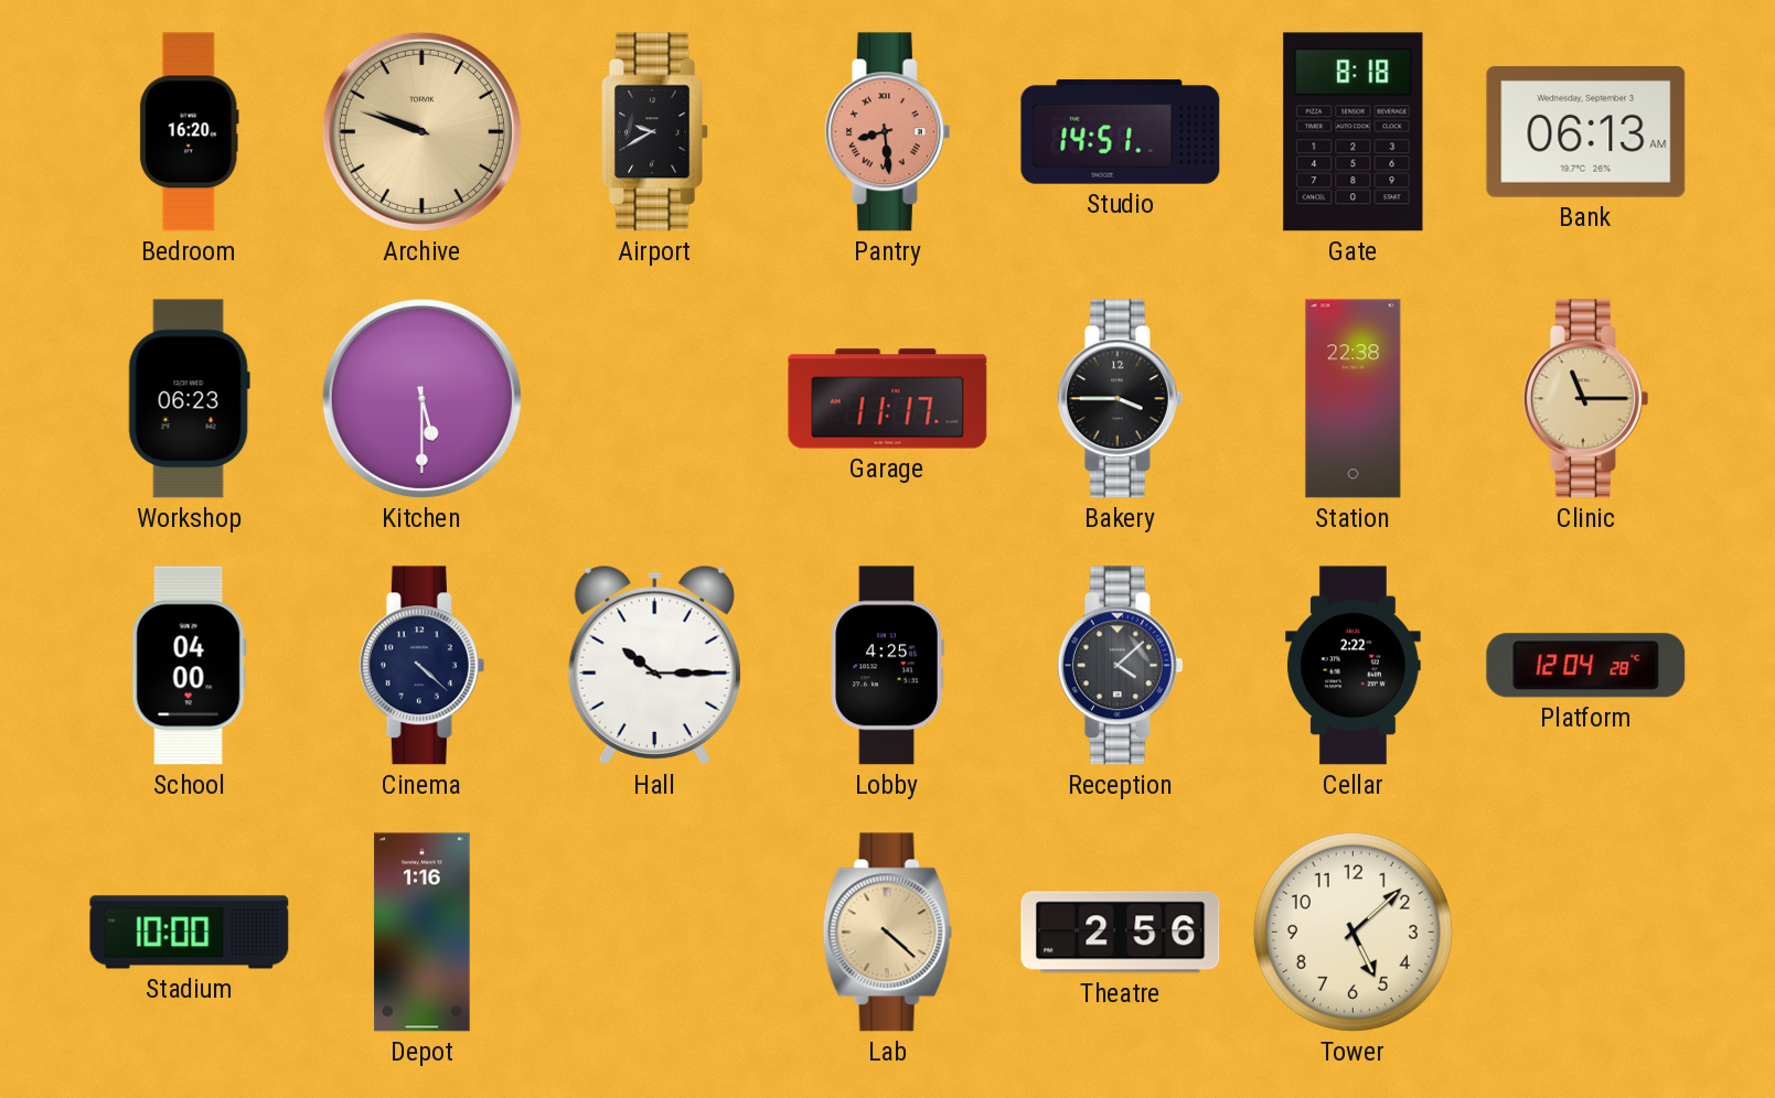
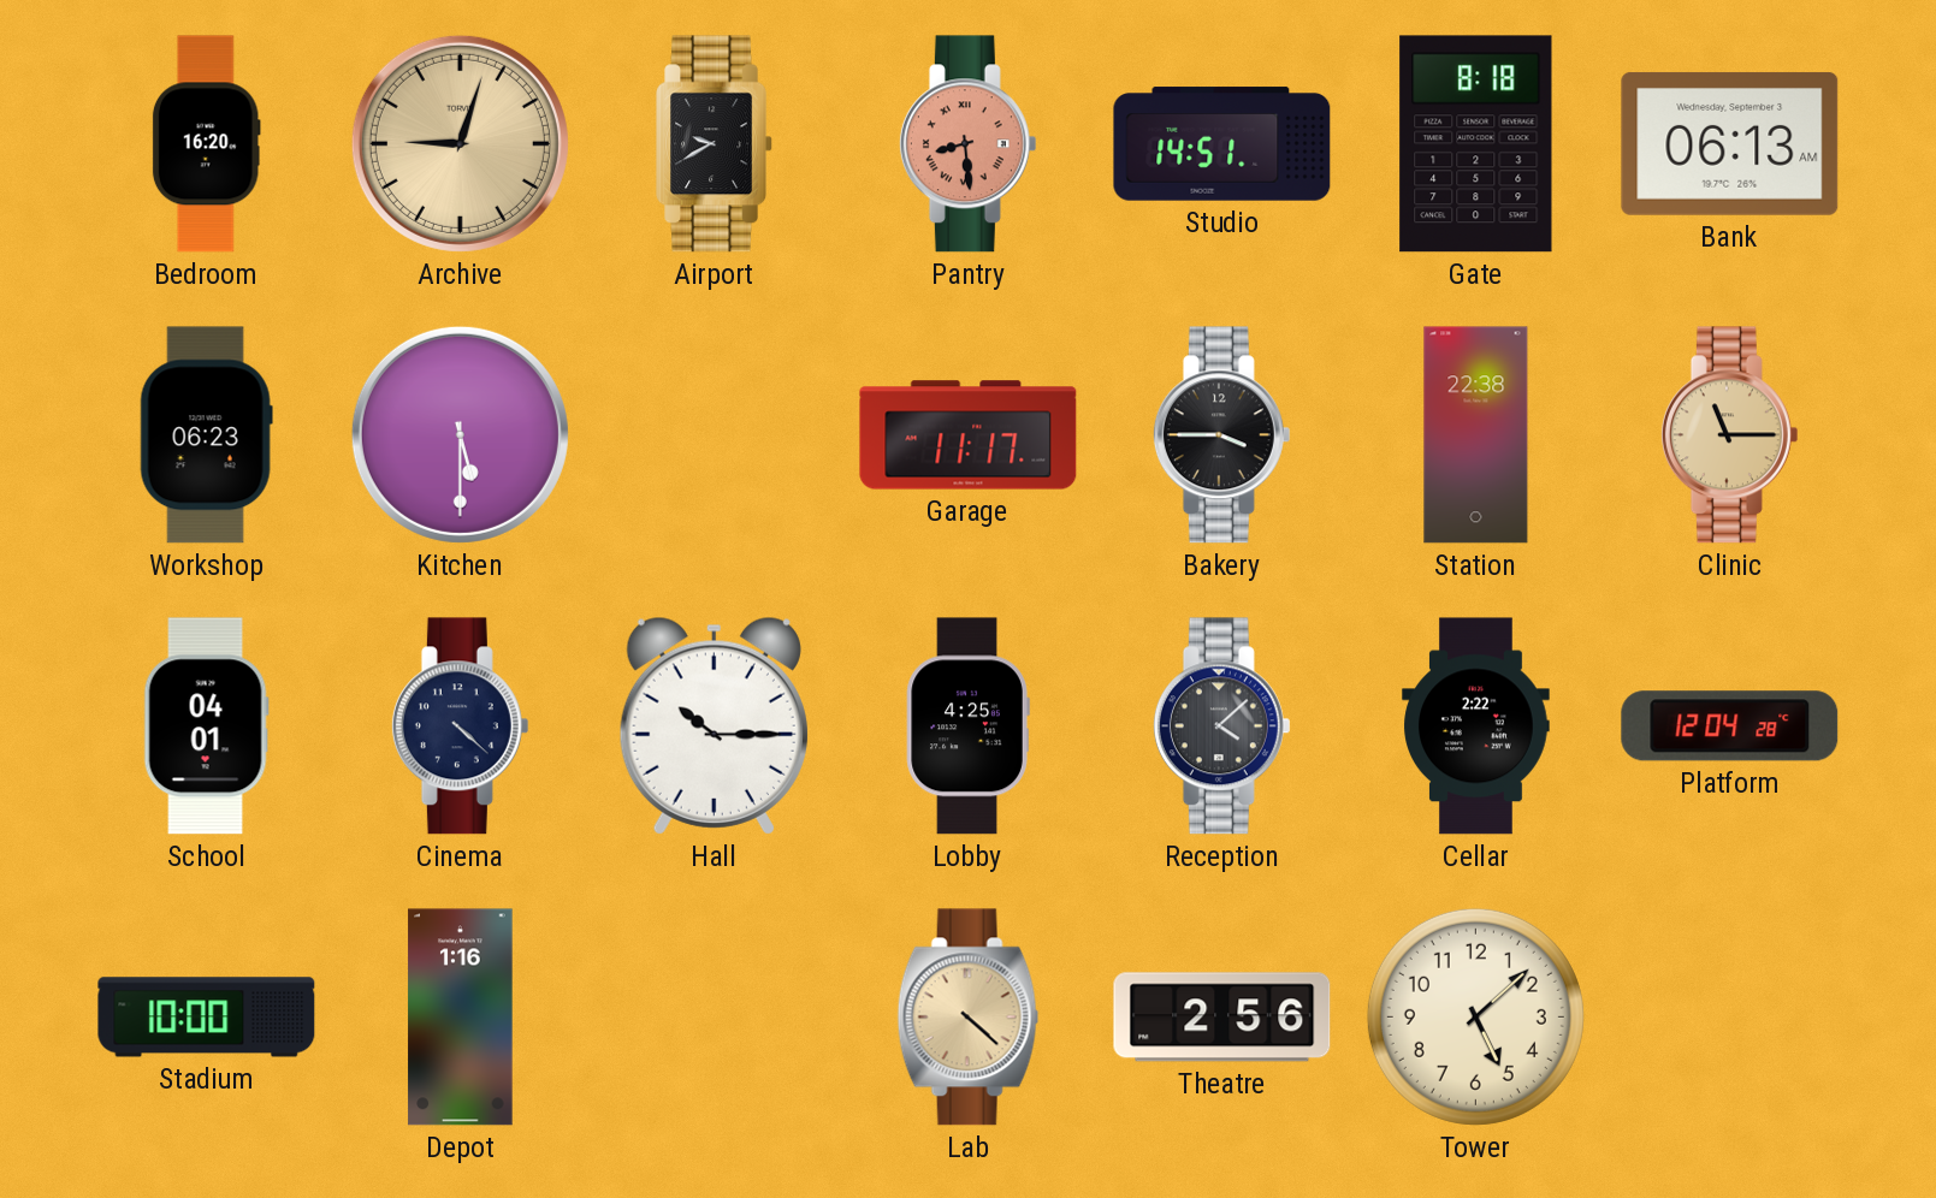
Archive: 9:48 -> 9:03 (460, 143)
School: 04:00 -> 04:01 (206, 726)
